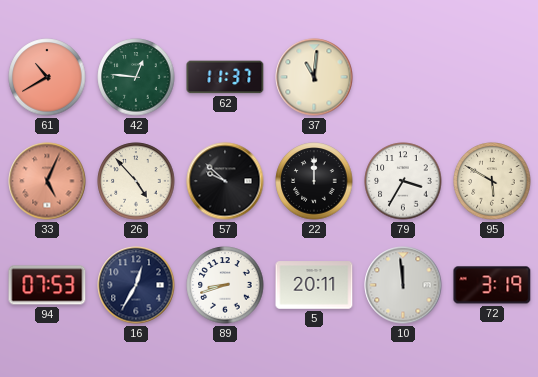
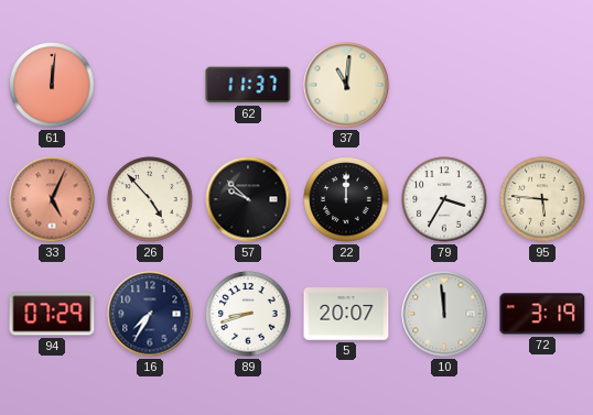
61: 10:40 -> 12:01 (52, 85)
42: 12:46 -> none (136, 77)
95: 5:50 -> 5:46 (542, 199)
94: 07:53 -> 07:29 (52, 314)
16: 12:35 -> 7:35 (150, 314)
5: 20:11 -> 20:07 (346, 314)
